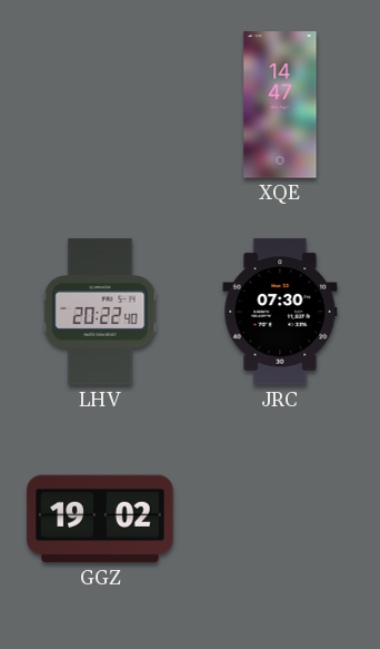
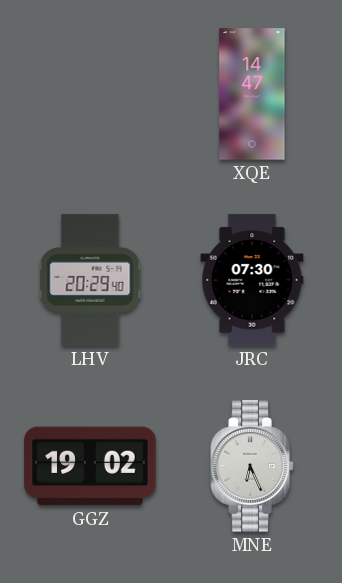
LHV: 20:22 -> 20:29 (90, 280)
MNE: none -> 6:26 (252, 466)
